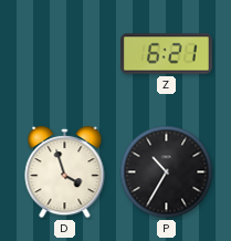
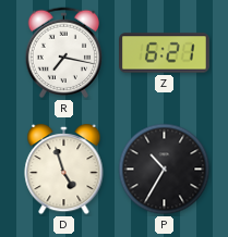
R: none -> 7:17 (64, 53)
D: 3:57 -> 4:57 (64, 170)
